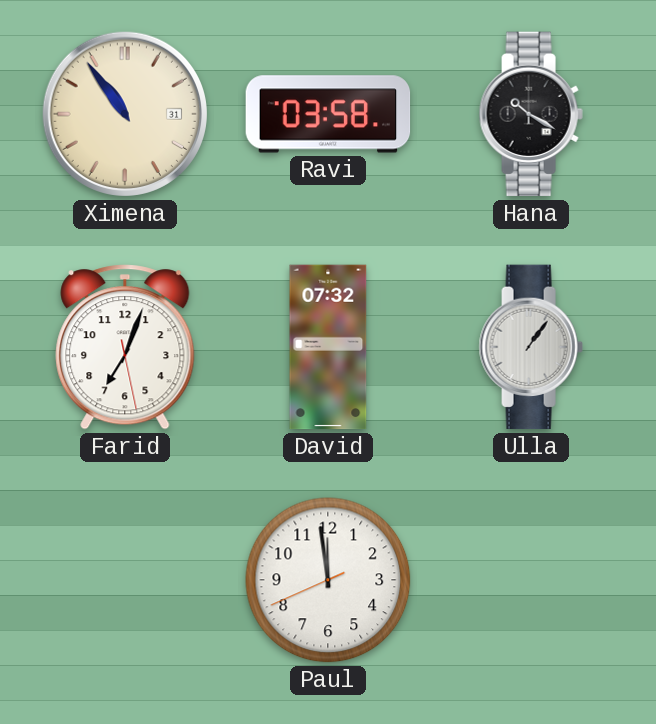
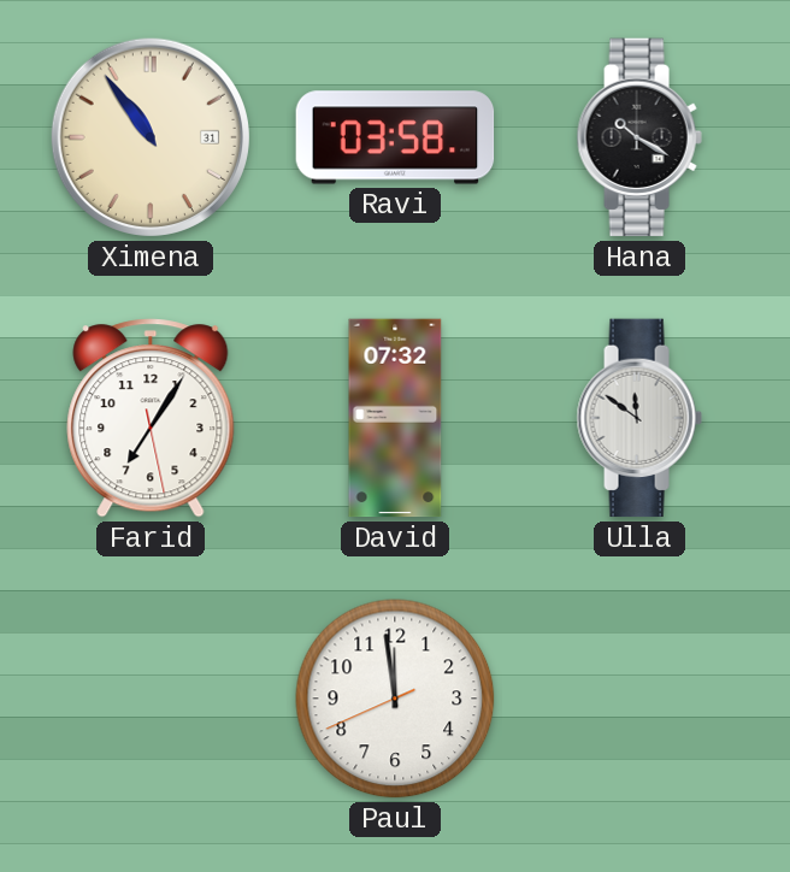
Farid: 7:03 -> 7:05 (151, 418)
Ulla: 1:06 -> 11:51 (639, 418)
